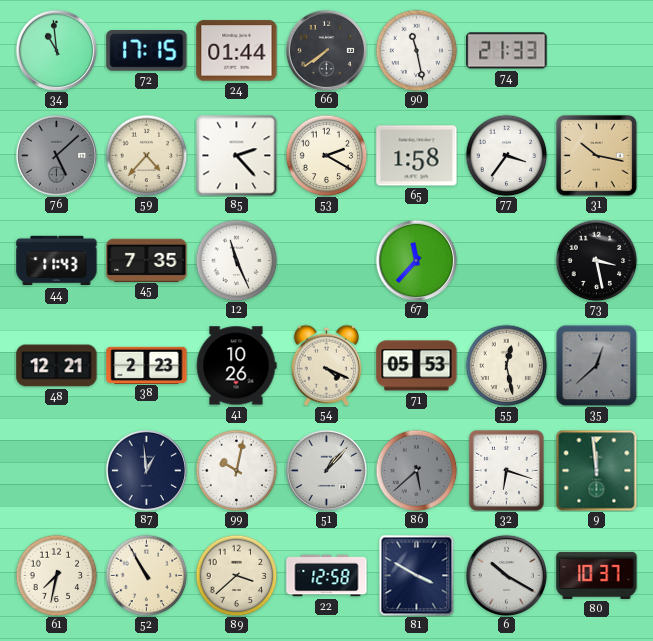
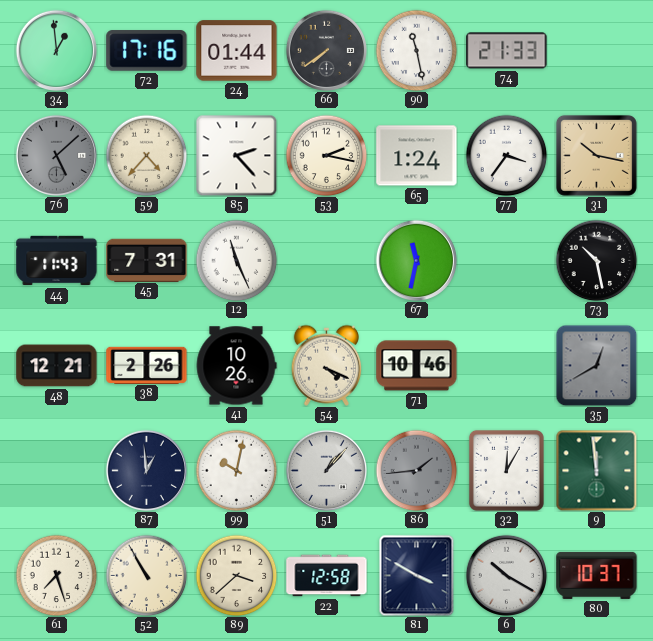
34: 10:59 -> 12:59 (56, 50)
72: 17:15 -> 17:16 (147, 51)
53: 2:20 -> 2:17 (326, 155)
65: 1:58 -> 1:24 (417, 156)
45: 7:35 -> 7:31 (147, 260)
67: 11:37 -> 11:32 (416, 260)
73: 3:28 -> 10:28 (596, 260)
38: 2:23 -> 2:26 (147, 365)
71: 05:53 -> 10:46 (417, 366)
55: 12:28 -> none (506, 365)
35: 12:38 -> 12:40 (596, 365)
86: 5:38 -> 1:44 (416, 470)
32: 6:18 -> 12:05 (506, 470)
61: 7:32 -> 7:27 (56, 575)
